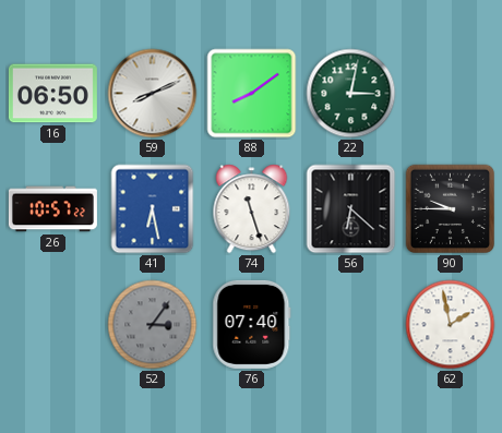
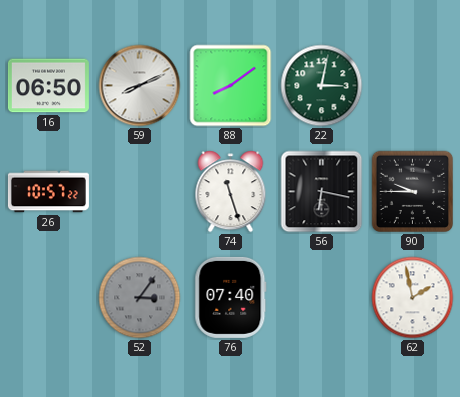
41: 6:28 -> none (153, 209)
56: 6:22 -> 6:17 (322, 192)
